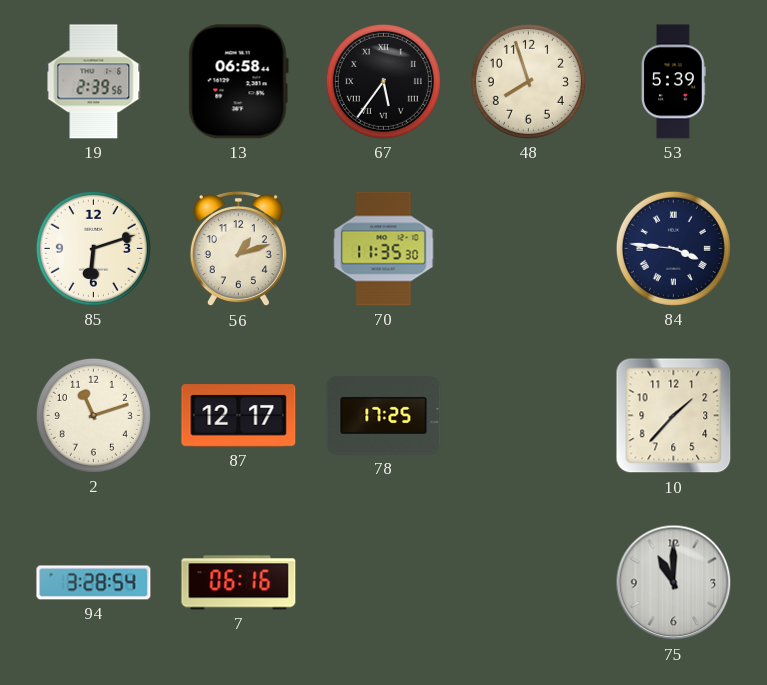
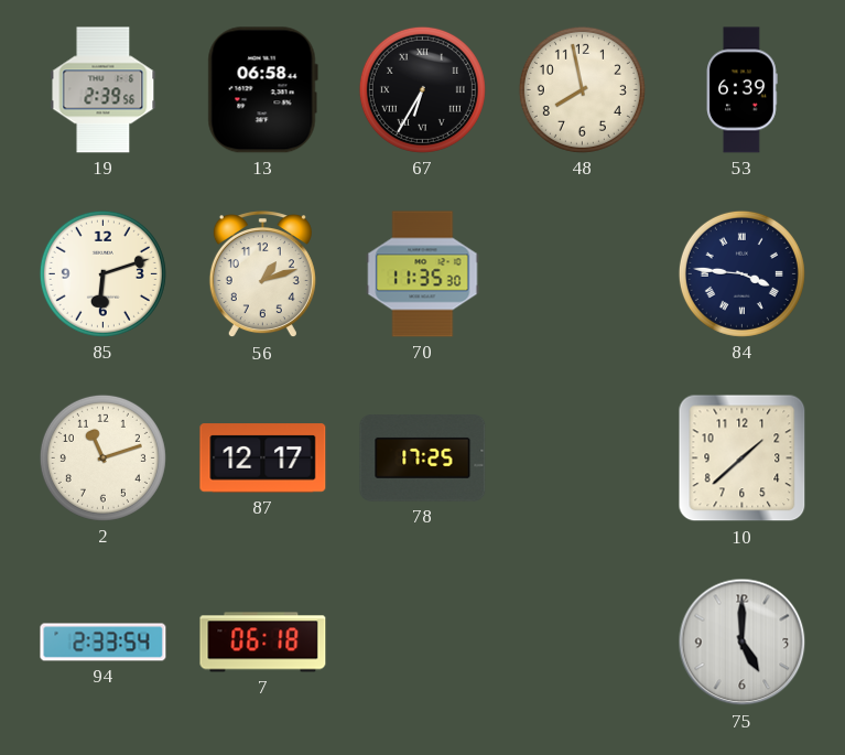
67: 5:36 -> 6:35 (422, 89)
48: 7:57 -> 7:58 (582, 89)
53: 5:39 -> 6:39 (743, 90)
10: 1:37 -> 1:38 (743, 459)
94: 3:28 -> 2:33 (104, 643)
7: 06:16 -> 06:18 (263, 643)
75: 11:00 -> 5:00 (743, 643)
